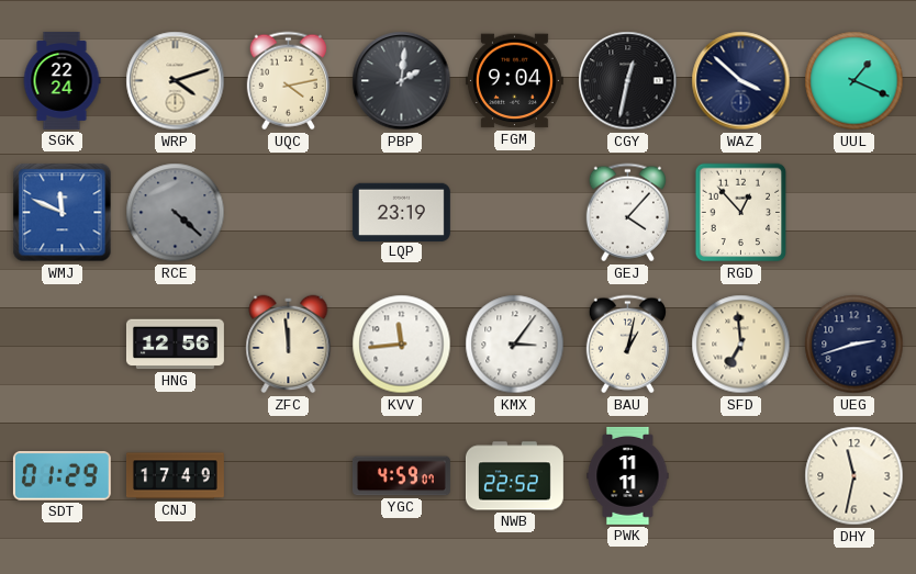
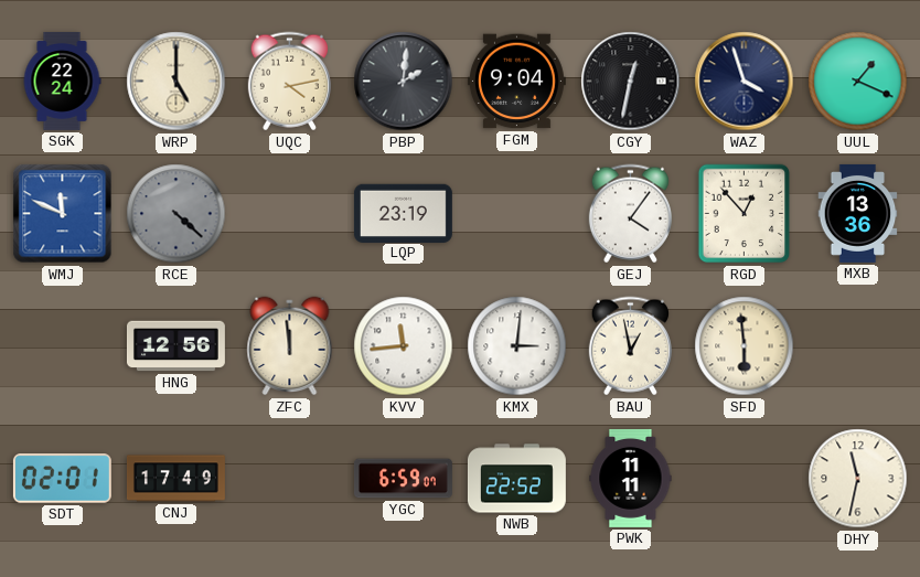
WRP: 4:12 -> 5:00 (176, 82)
WAZ: 3:52 -> 3:57 (745, 82)
GEJ: 4:07 -> 4:06 (630, 214)
MXB: none -> 13:36 (858, 213)
KMX: 3:06 -> 3:01 (517, 346)
BAU: 1:02 -> 12:58 (630, 346)
SFD: 6:59 -> 5:59 (745, 346)
UEG: 2:42 -> none (854, 345)
SDT: 01:29 -> 02:01 (62, 479)
YGC: 4:59 -> 6:59 (403, 479)
